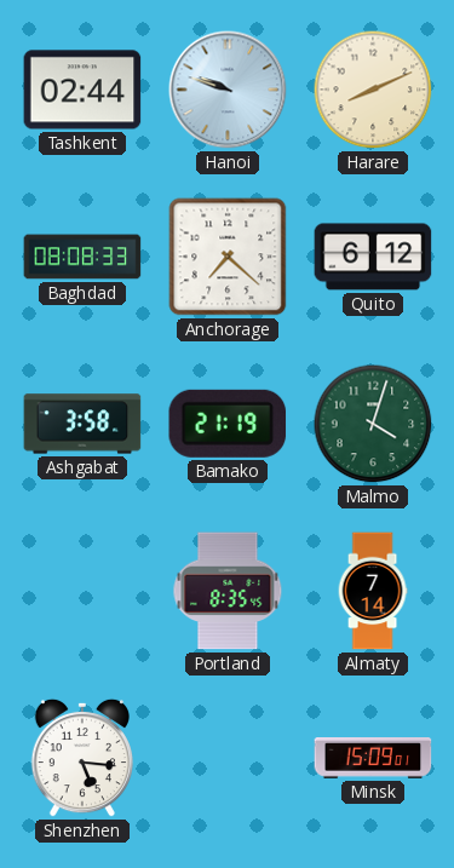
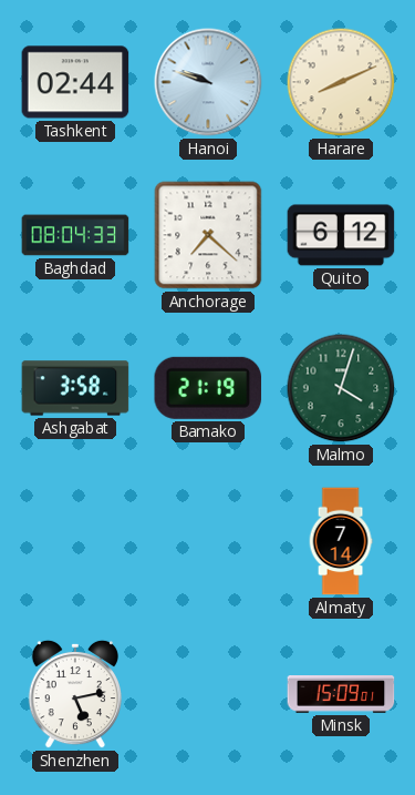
Baghdad: 08:08 -> 08:04 (75, 235)
Portland: 8:35 -> none (228, 591)
Shenzhen: 5:16 -> 5:13 (74, 694)
